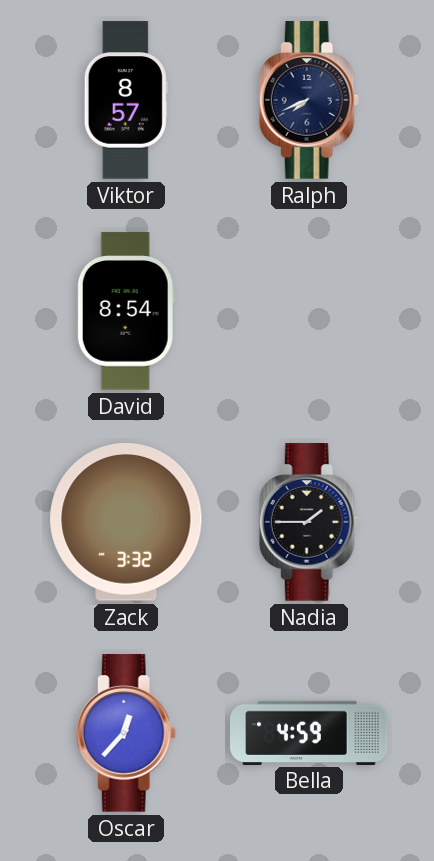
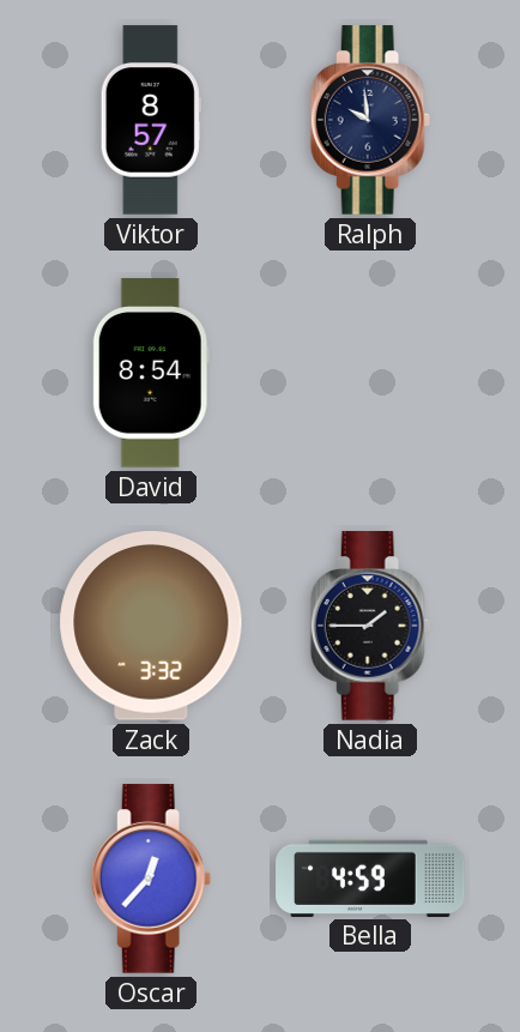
Ralph: 7:41 -> 9:59 (370, 120)
